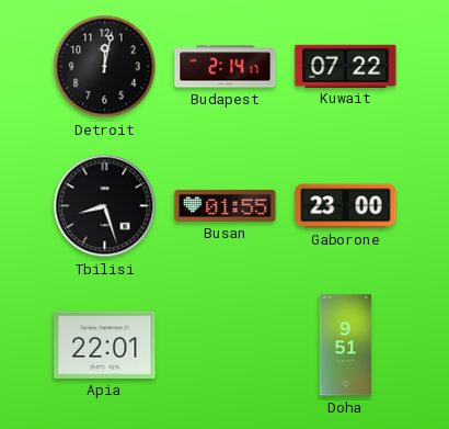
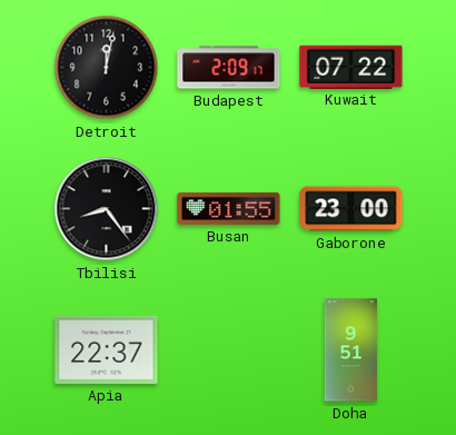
Budapest: 2:14 -> 2:09 (229, 68)
Tbilisi: 8:27 -> 8:24 (107, 209)
Apia: 22:01 -> 22:37 (107, 349)
